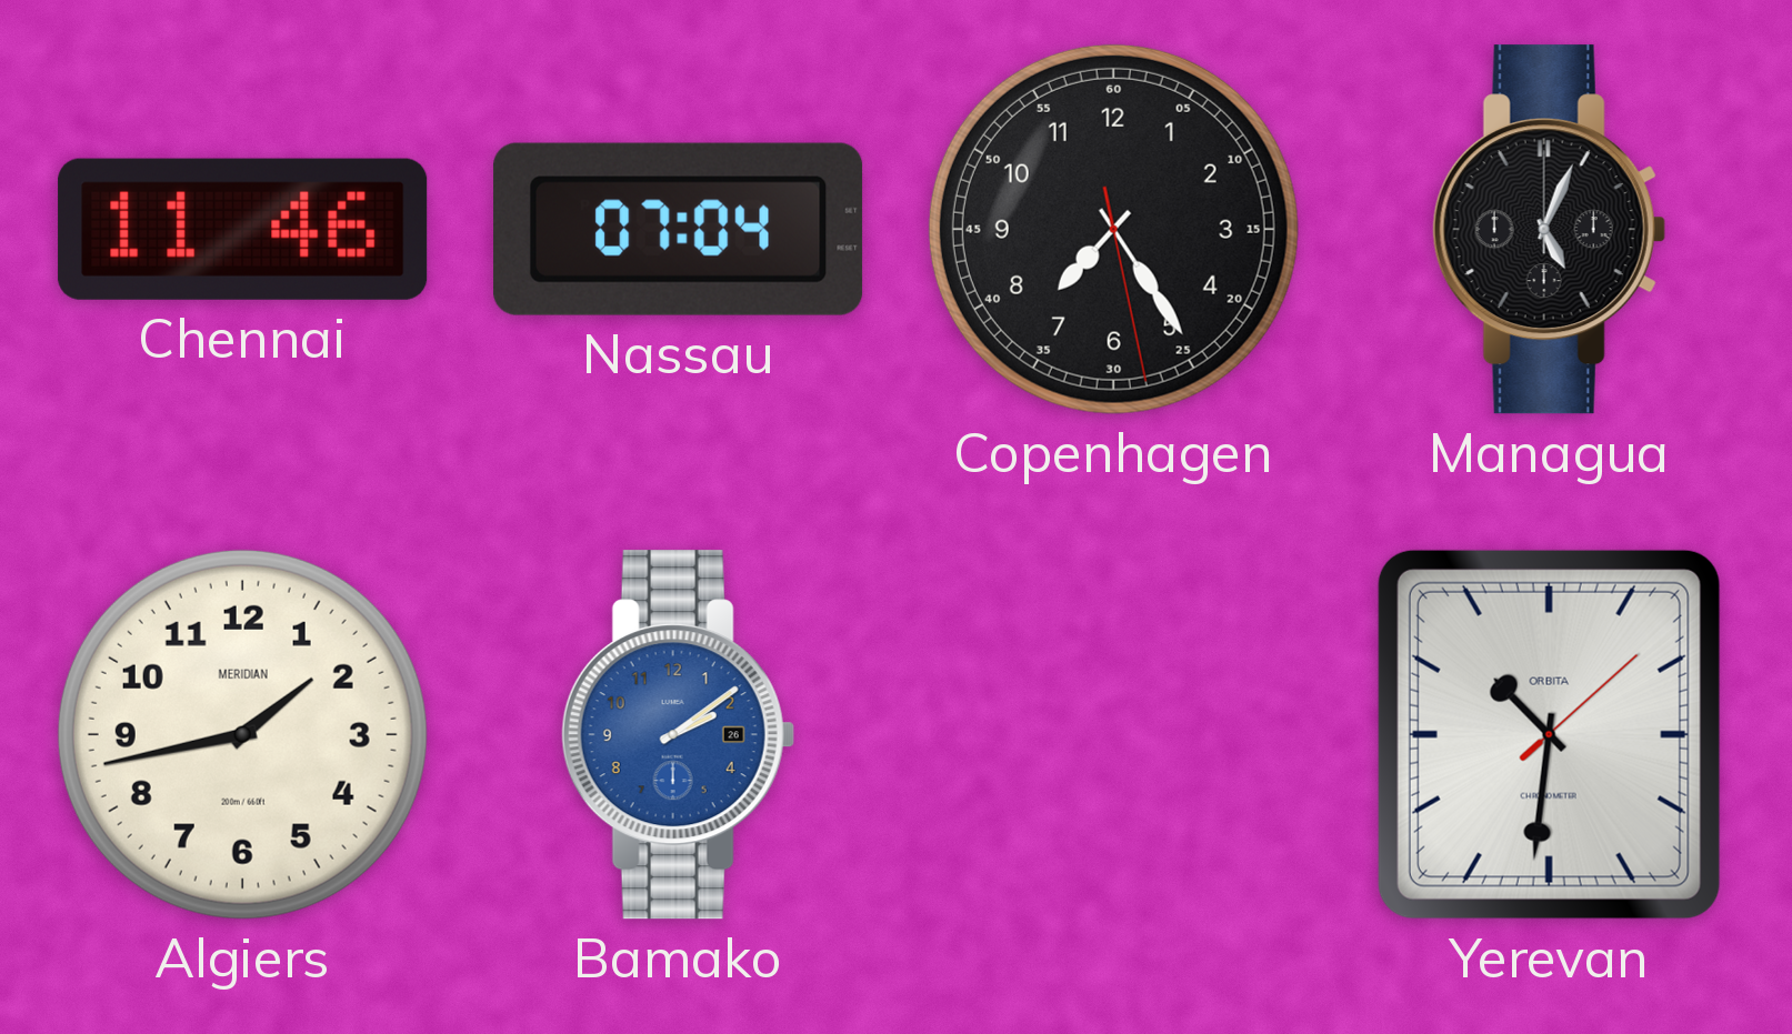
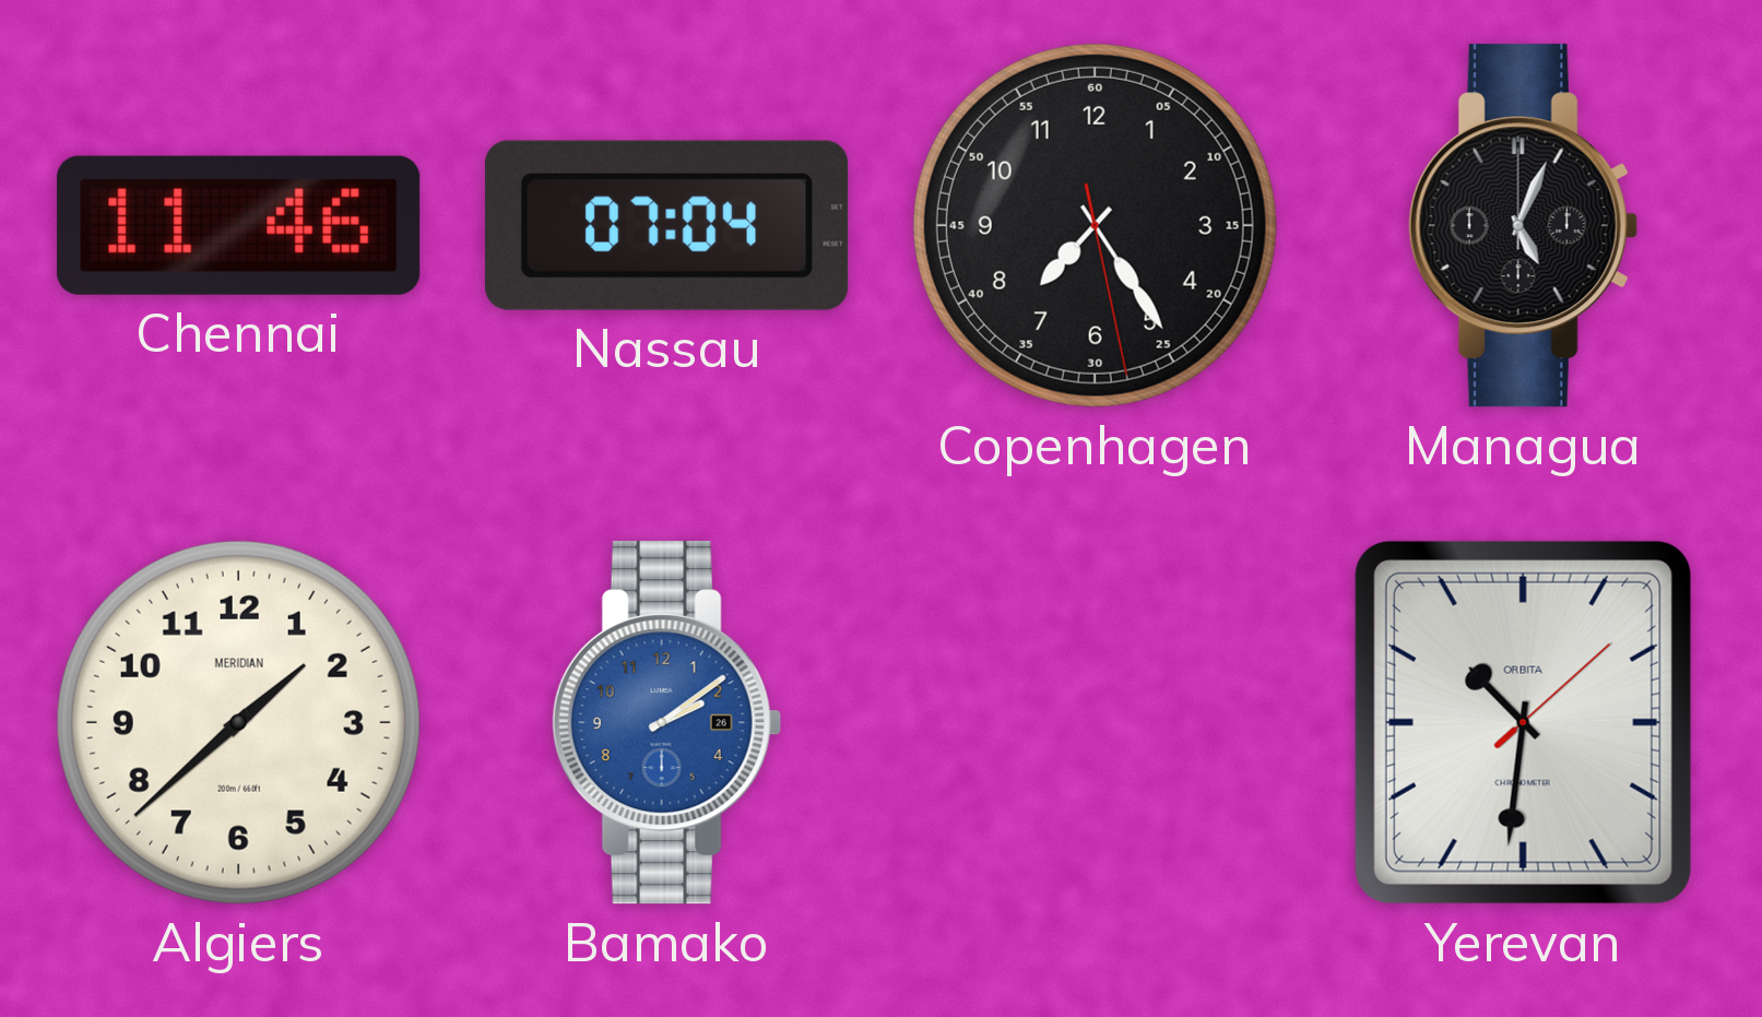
Algiers: 1:43 -> 1:38 (238, 722)
